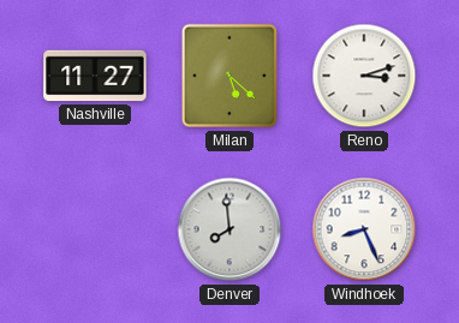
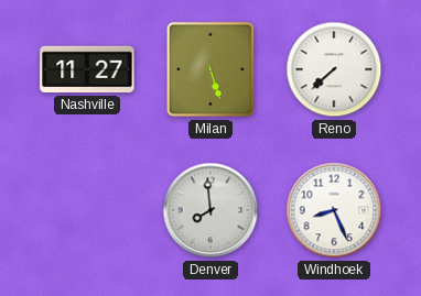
Milan: 5:22 -> 5:27 (210, 69)
Reno: 3:12 -> 7:38 (334, 69)
